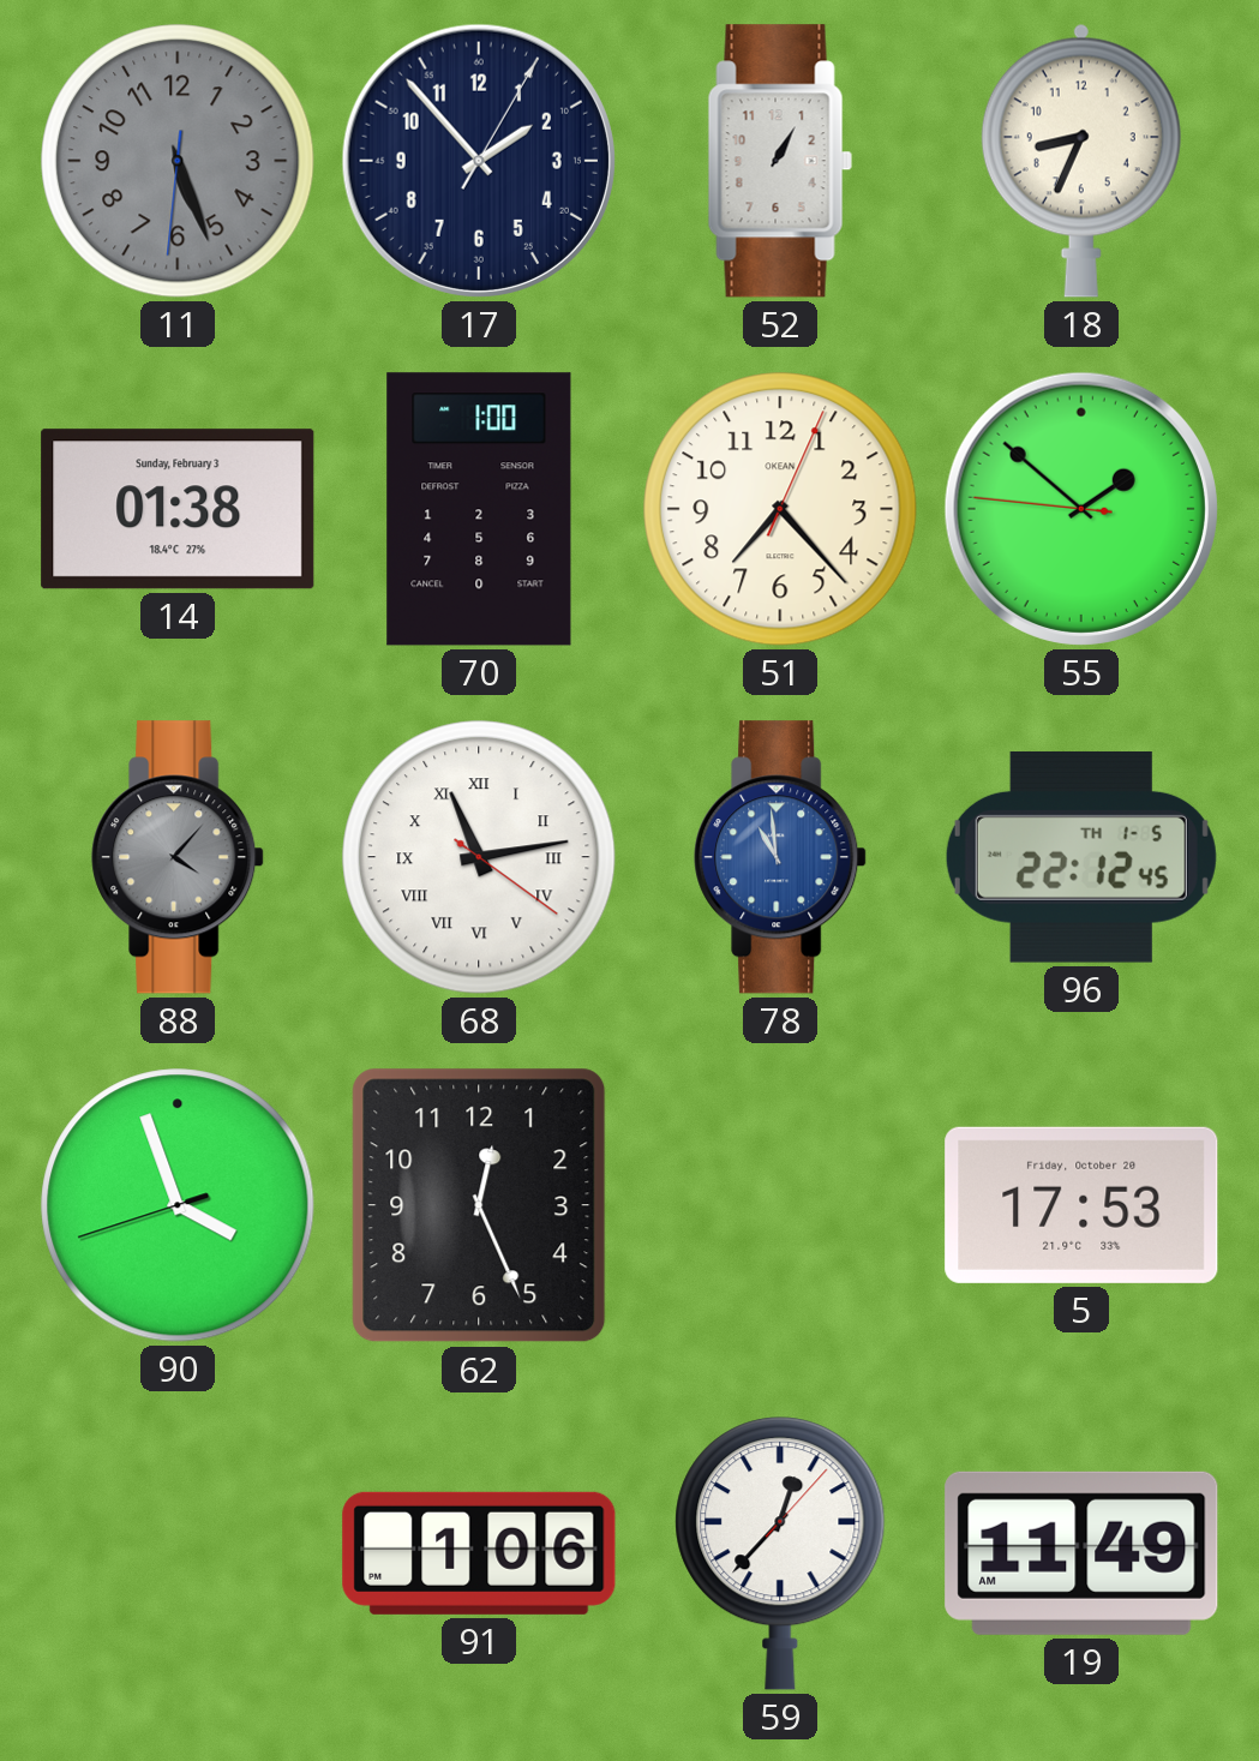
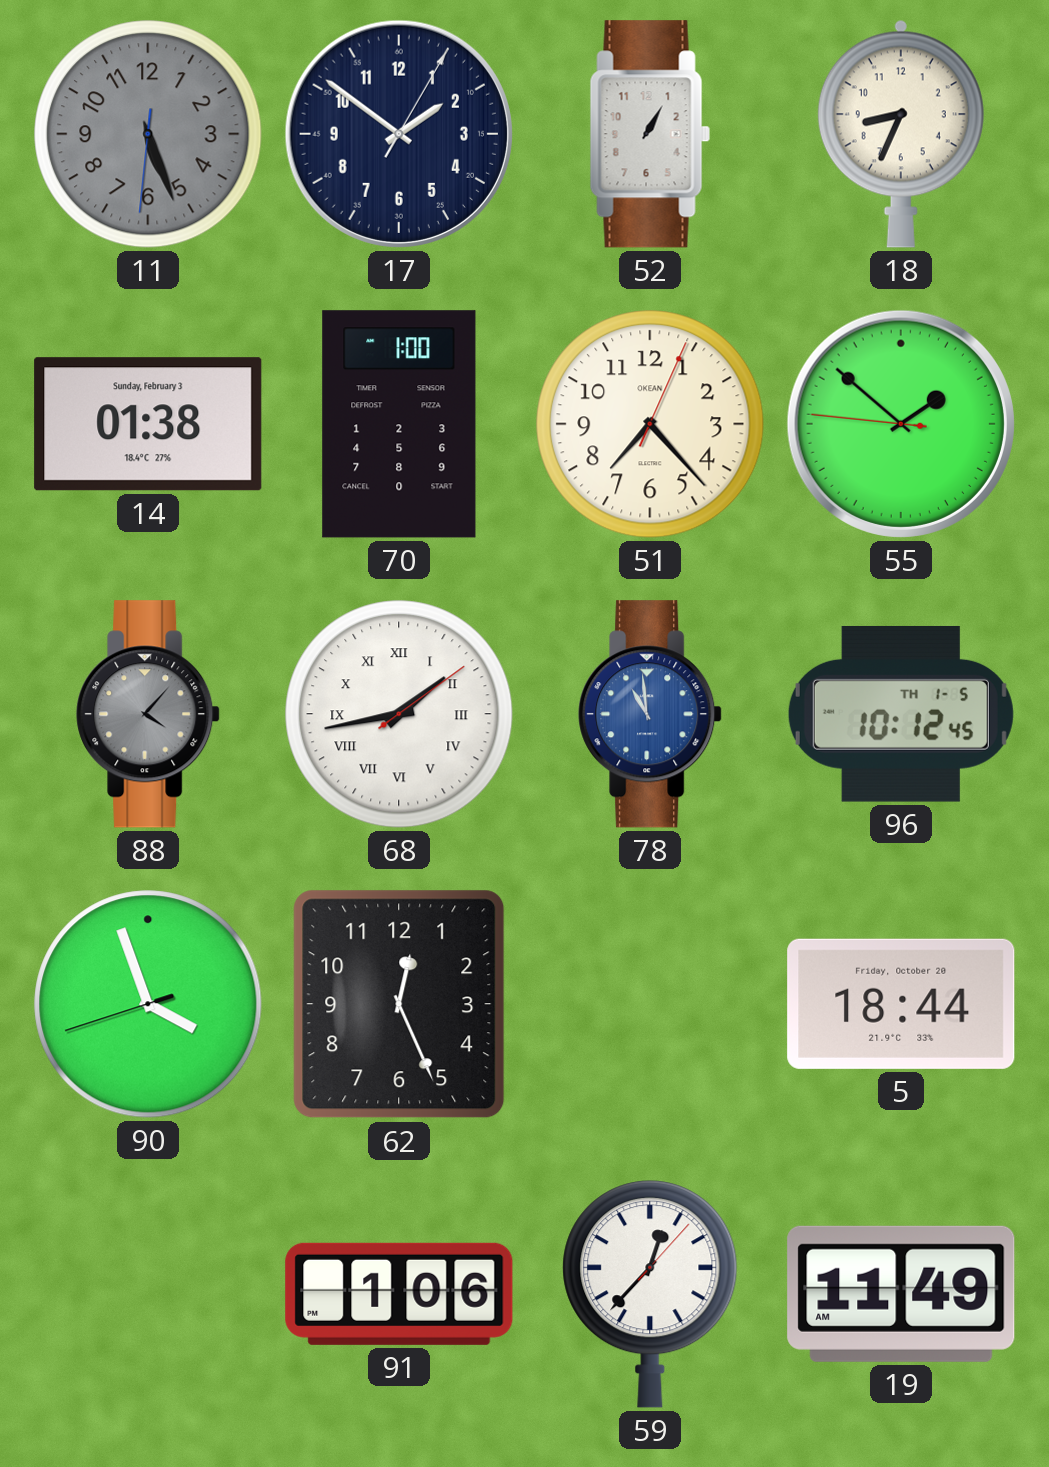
17: 1:53 -> 1:51 (399, 134)
68: 11:13 -> 1:43 (399, 714)
96: 22:12 -> 10:12 (901, 714)
5: 17:53 -> 18:44 (901, 1004)
